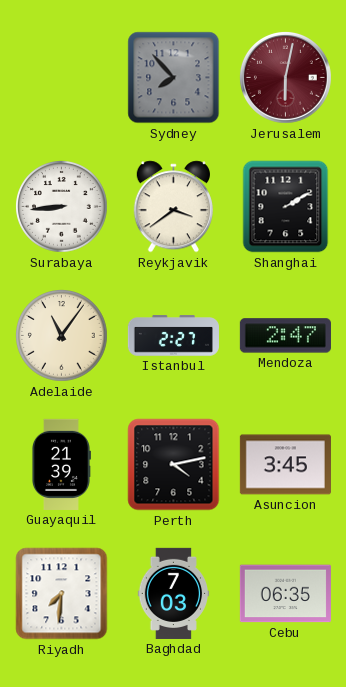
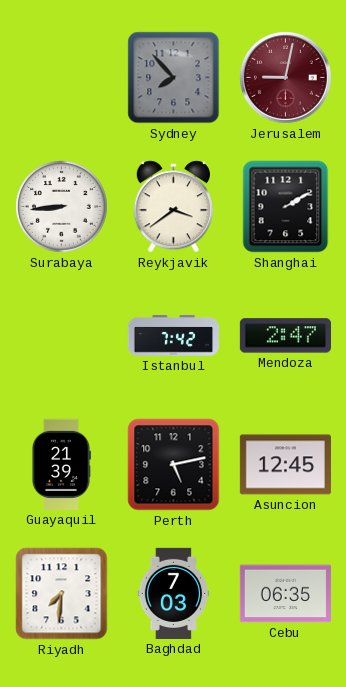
Jerusalem: 6:02 -> 9:02 (285, 77)
Adelaide: 11:06 -> none (62, 336)
Istanbul: 2:27 -> 7:42 (173, 336)
Perth: 4:13 -> 5:13 (174, 465)
Asuncion: 3:45 -> 12:45 (285, 465)
